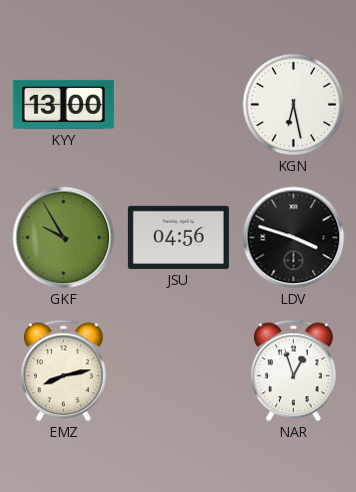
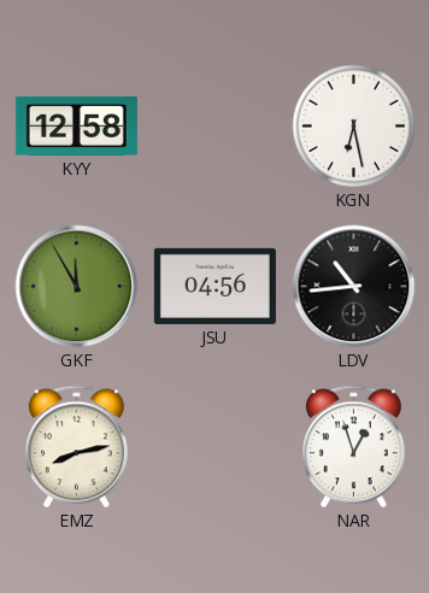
KYY: 13:00 -> 12:58 (76, 125)
GKF: 9:55 -> 11:55 (77, 287)
LDV: 3:48 -> 10:44 (354, 287)
